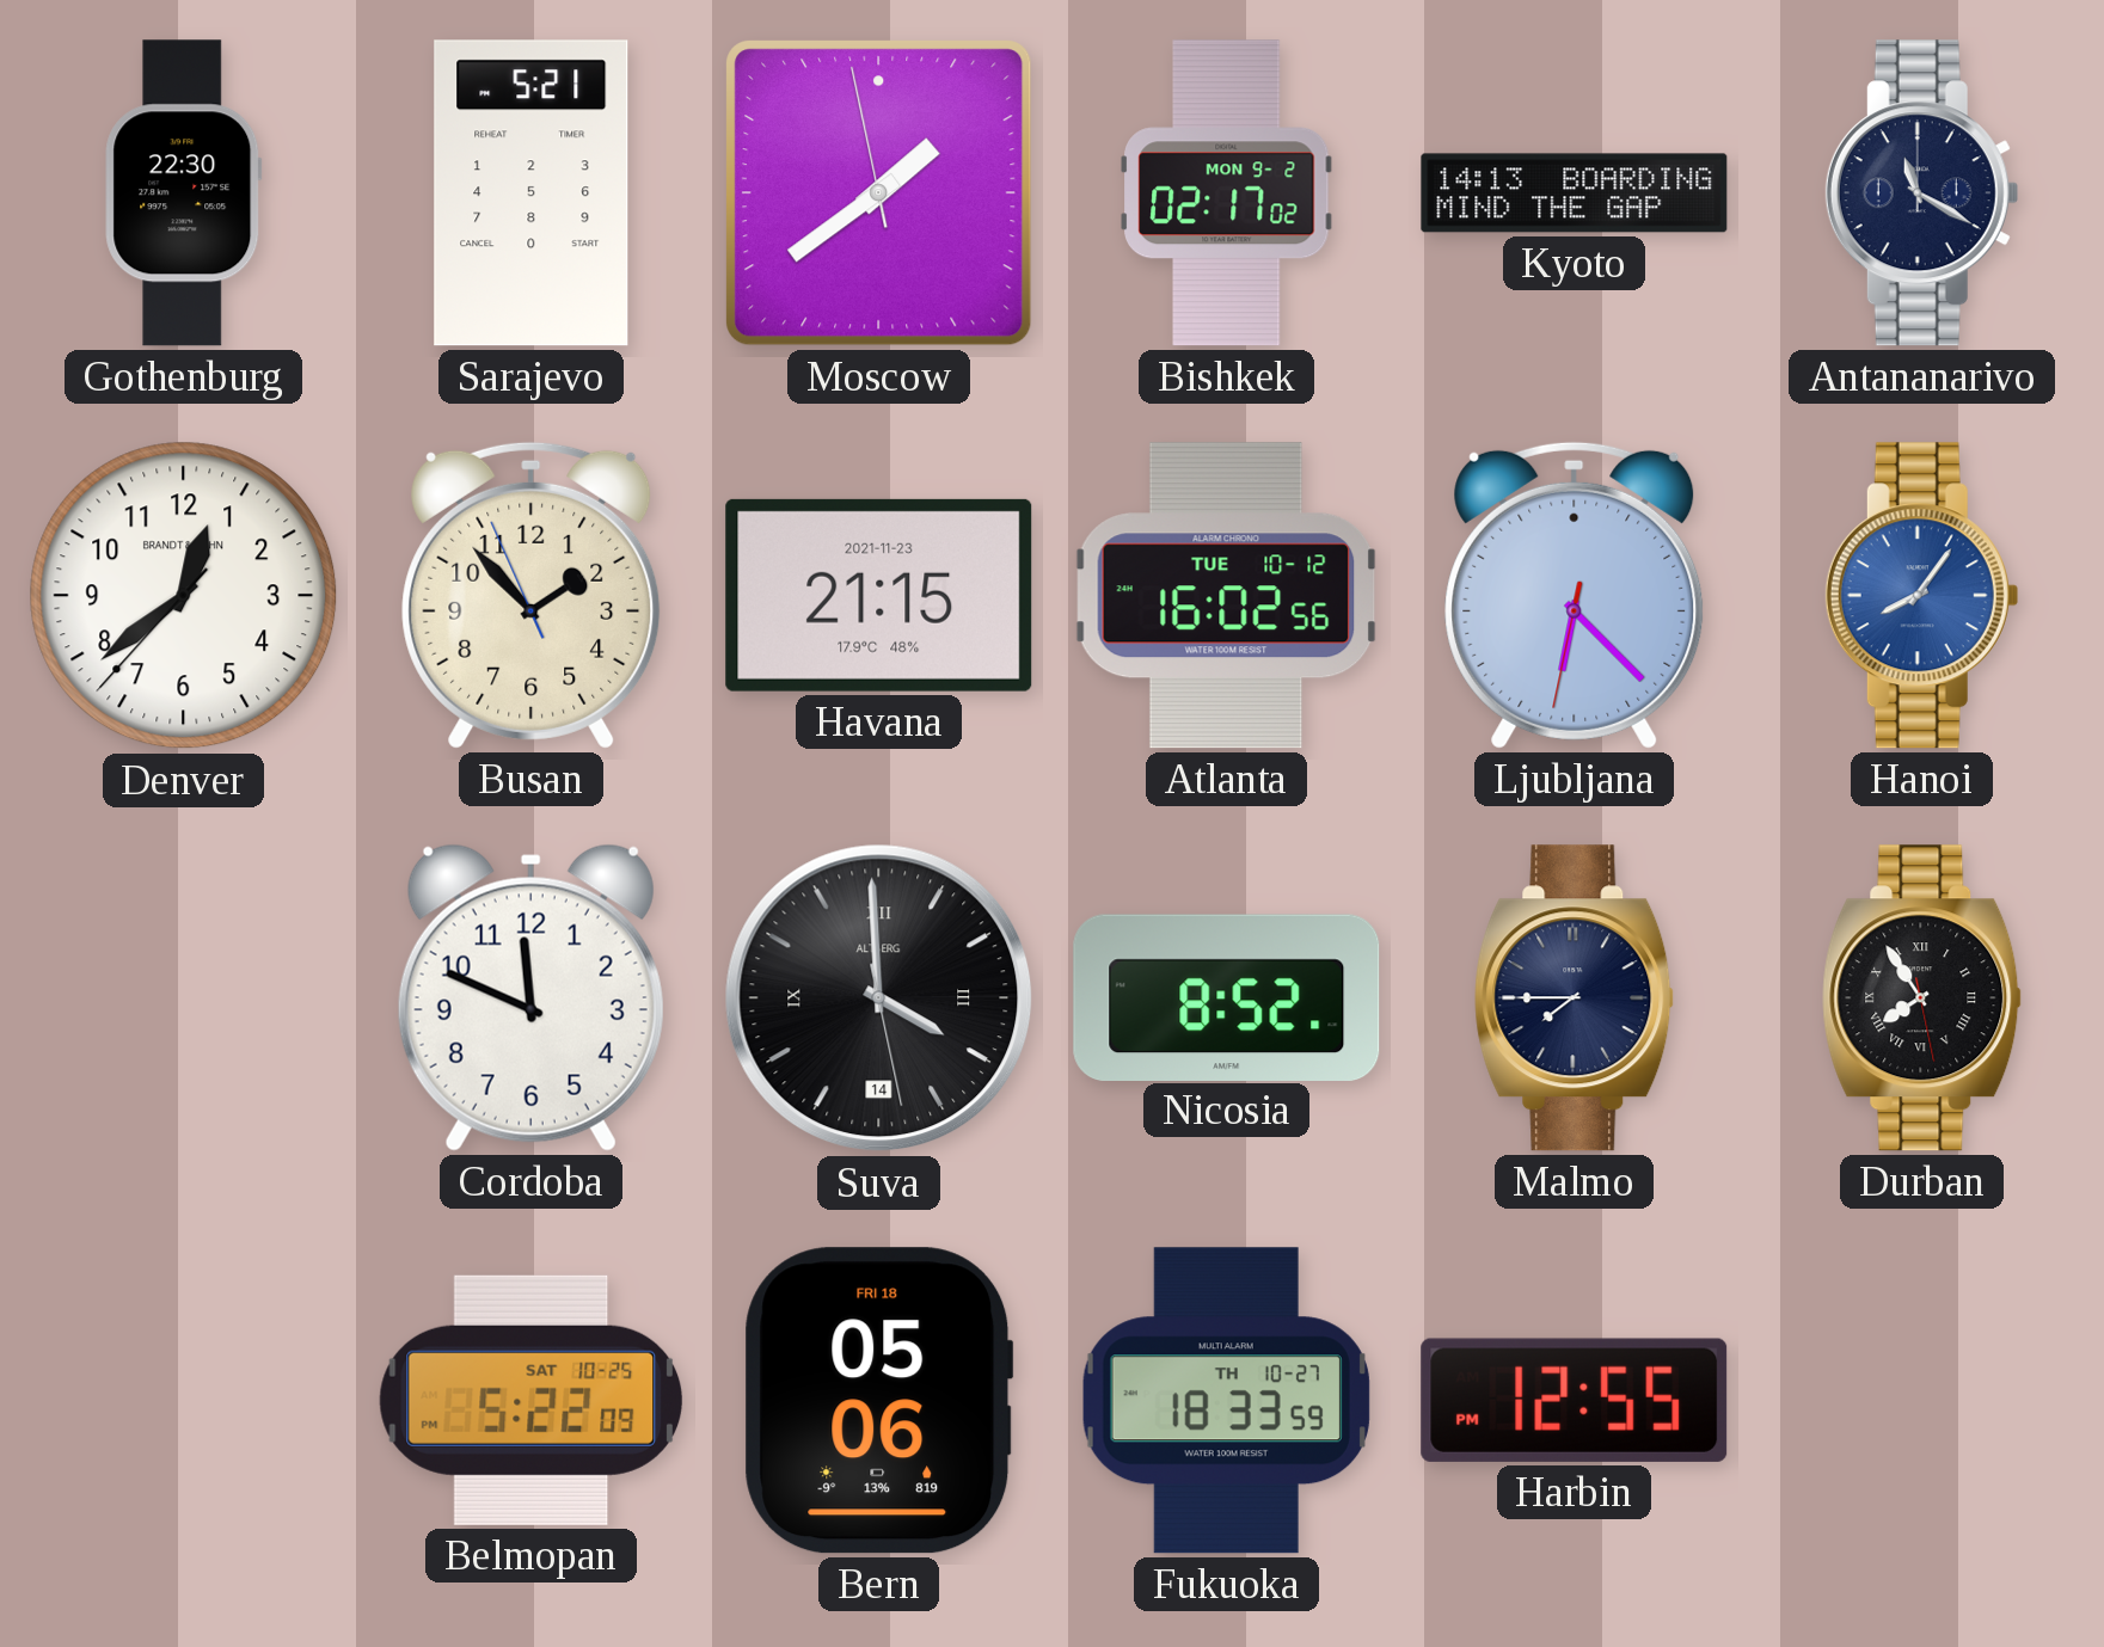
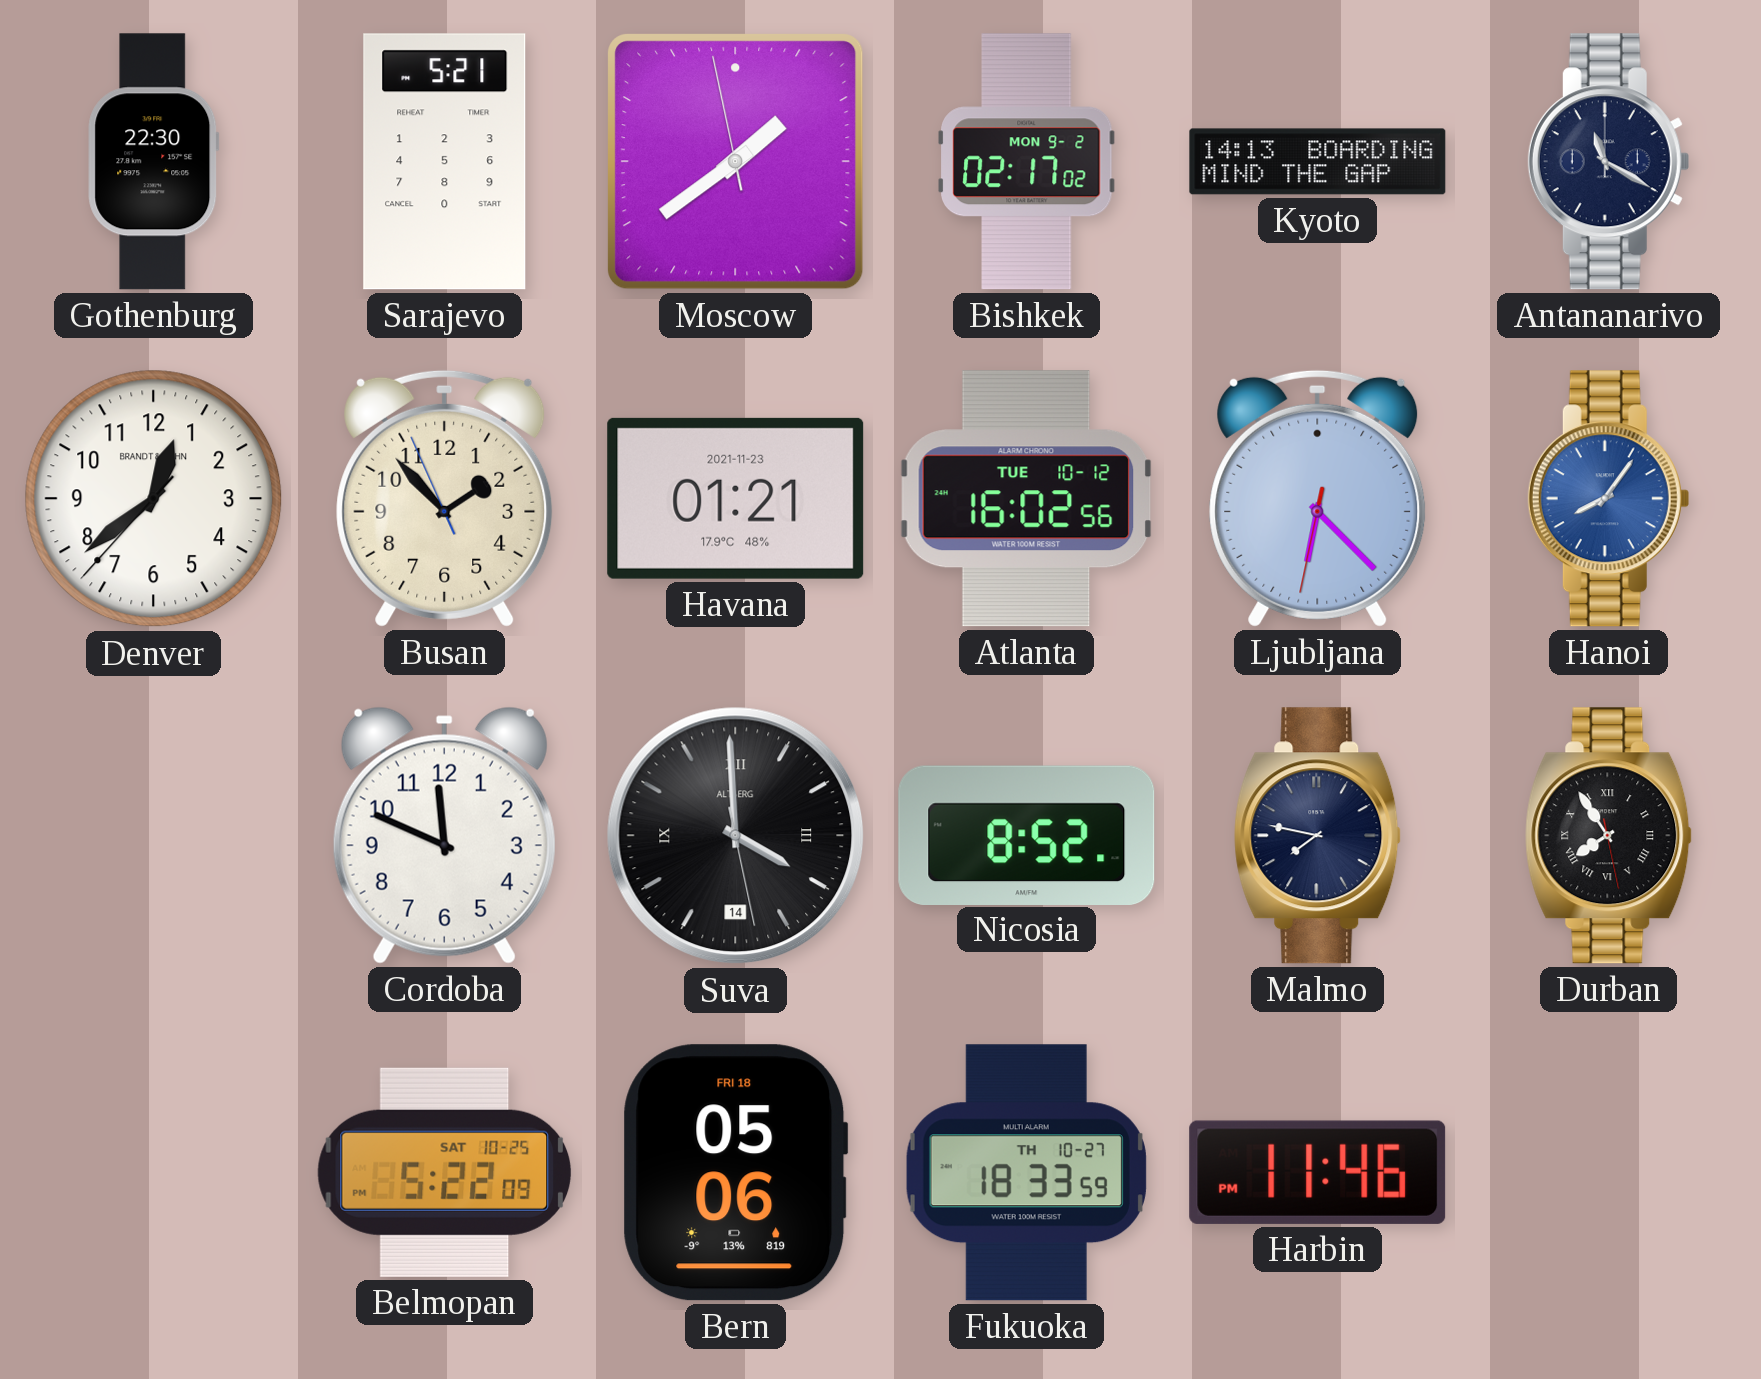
Havana: 21:15 -> 01:21 (736, 498)
Malmo: 7:45 -> 7:47 (1318, 836)
Harbin: 12:55 -> 11:46 (1318, 1172)
